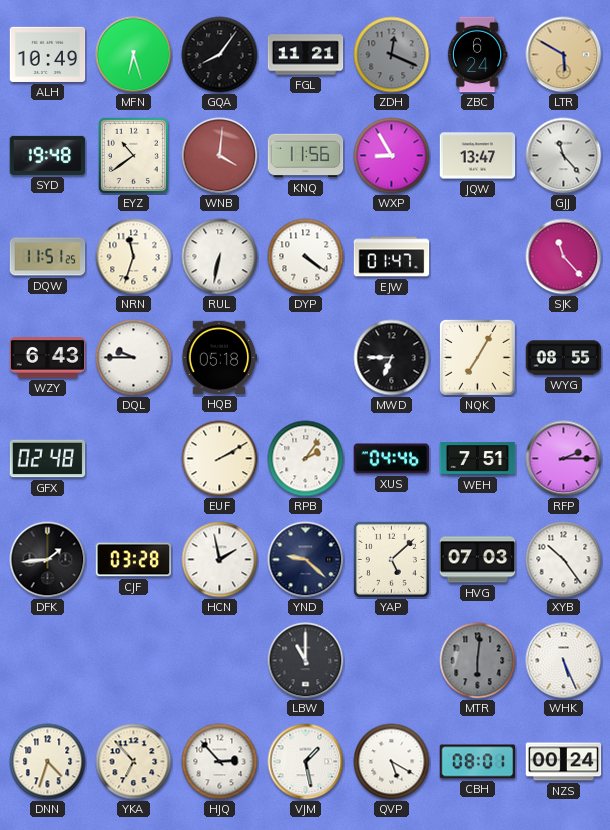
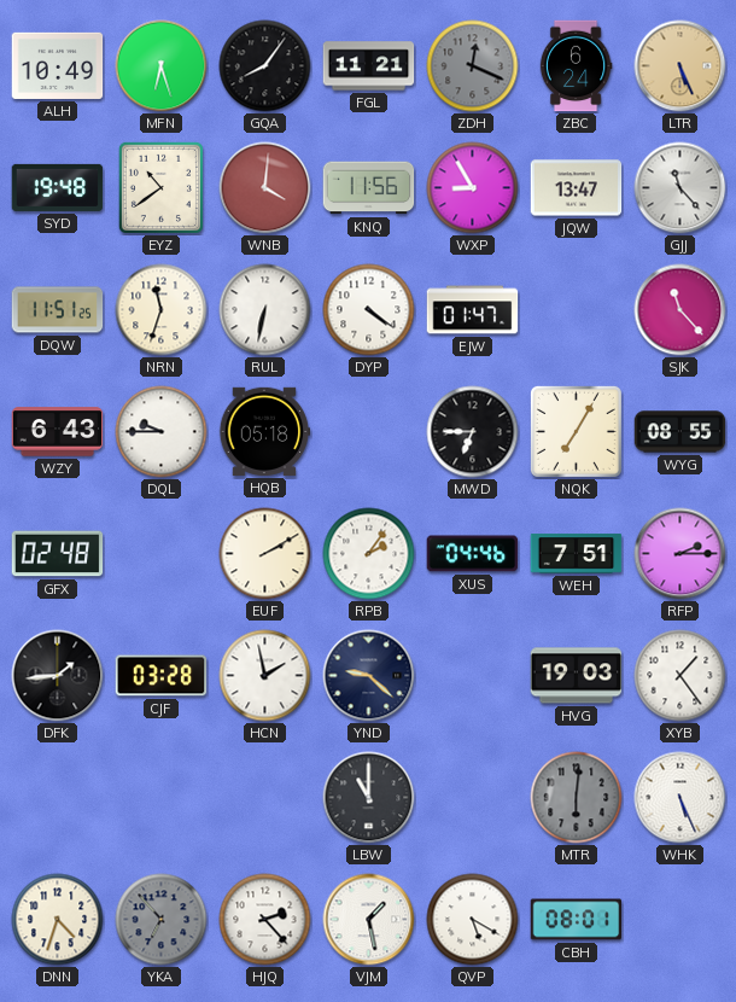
LTR: 5:50 -> 5:26 (680, 66)
YAP: 5:08 -> none (391, 559)
HVG: 07:03 -> 19:03 (577, 676)
XYB: 10:24 -> 1:24 (680, 676)
YKA dial: cream -> grey (162, 920)
HJQ: 2:53 -> 2:23 (265, 920)
NZS: 00:24 -> none (564, 762)
